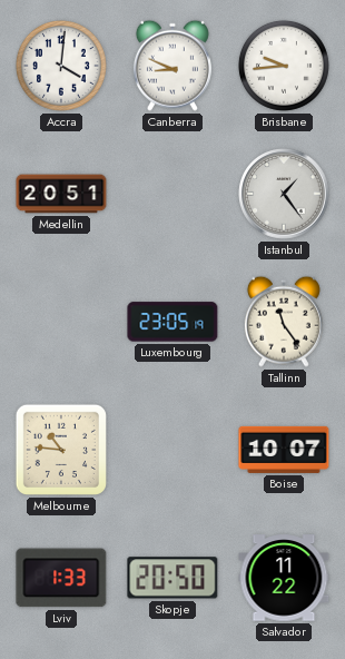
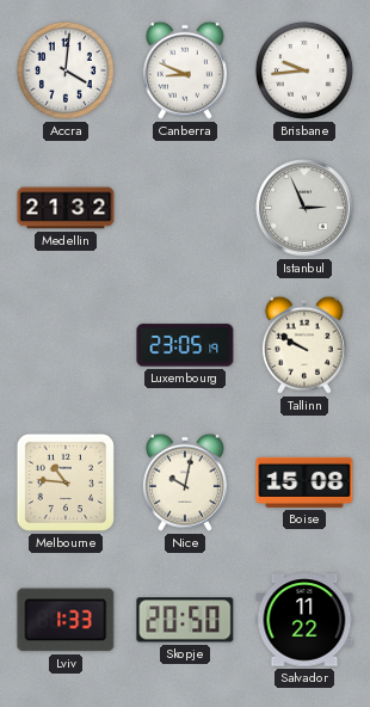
Medellin: 20:51 -> 21:32 (66, 208)
Istanbul: 1:24 -> 2:56 (304, 208)
Tallinn: 11:24 -> 9:50 (304, 345)
Nice: none -> 10:02 (185, 482)
Boise: 10:07 -> 15:08 (304, 482)
